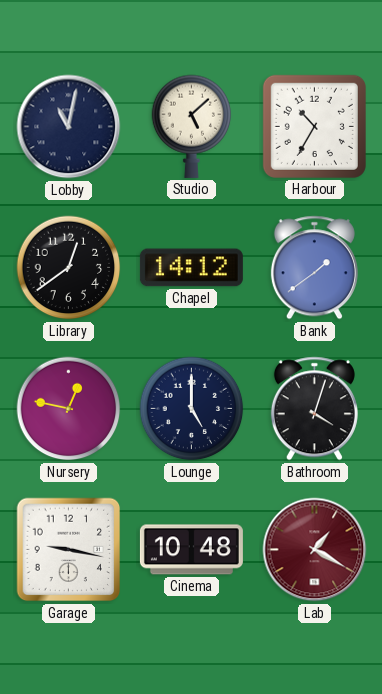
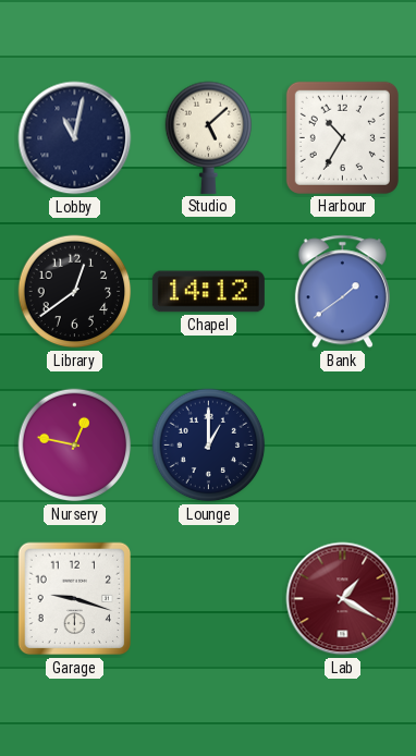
Lounge: 5:00 -> 1:00 (209, 446)
Bathroom: 4:03 -> none (314, 409)
Garage: 9:17 -> 9:18 (75, 599)
Cinema: 10:48 -> none (191, 550)
